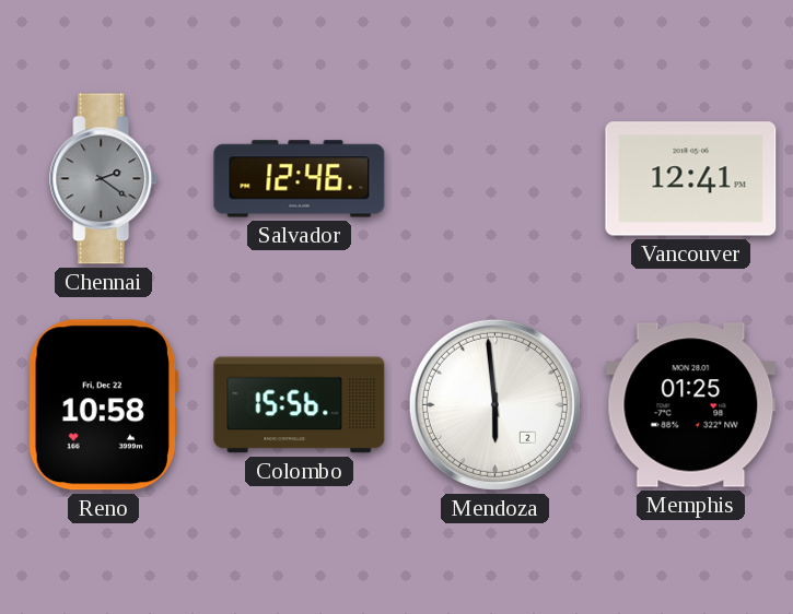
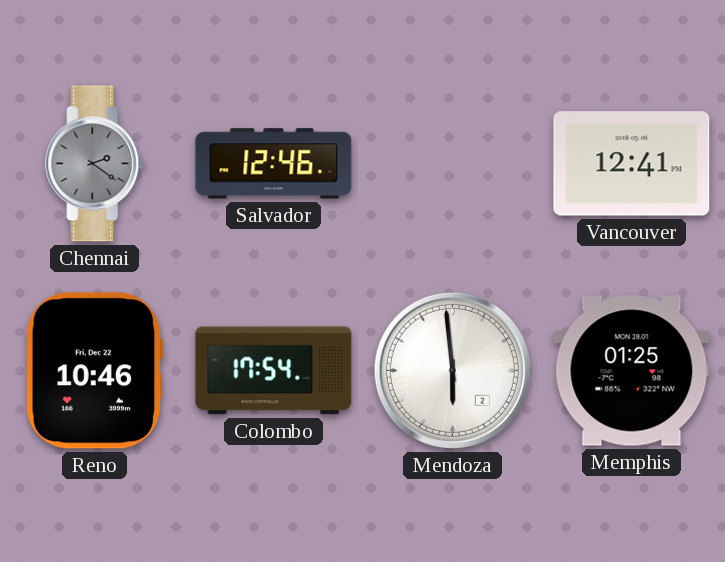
Reno: 10:58 -> 10:46 (93, 371)
Colombo: 15:56 -> 17:54 (274, 371)
